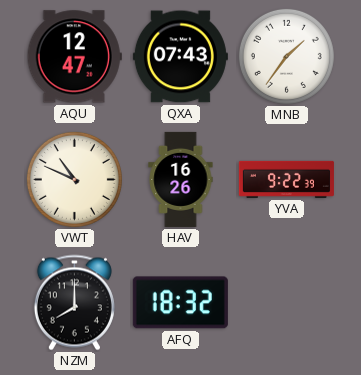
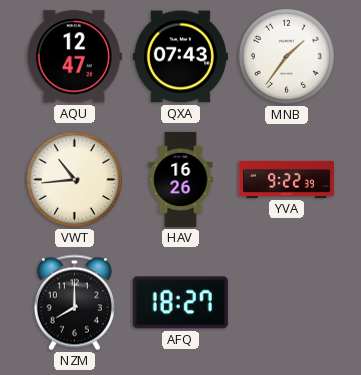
VWT: 10:49 -> 10:44 (74, 179)
AFQ: 18:32 -> 18:27 (180, 303)
